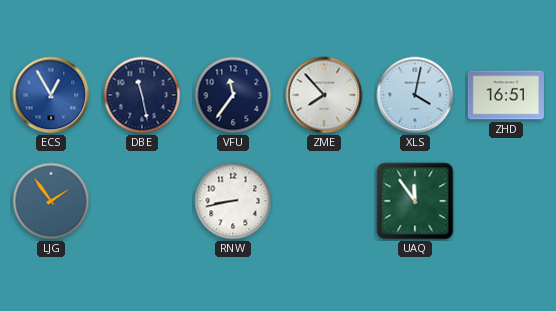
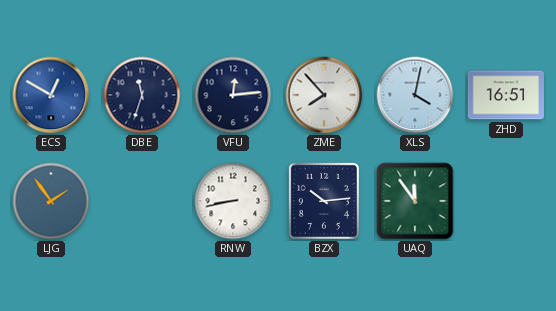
ECS: 12:55 -> 12:50 (51, 95)
DBE: 11:28 -> 11:33 (142, 95)
VFU: 11:36 -> 12:14 (233, 95)
BZX: none -> 10:14 (324, 201)
